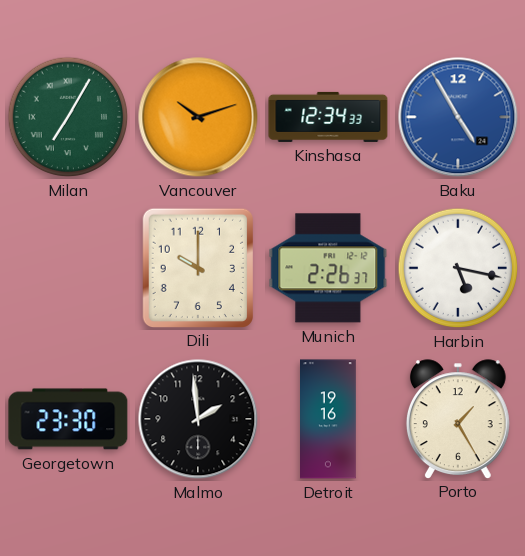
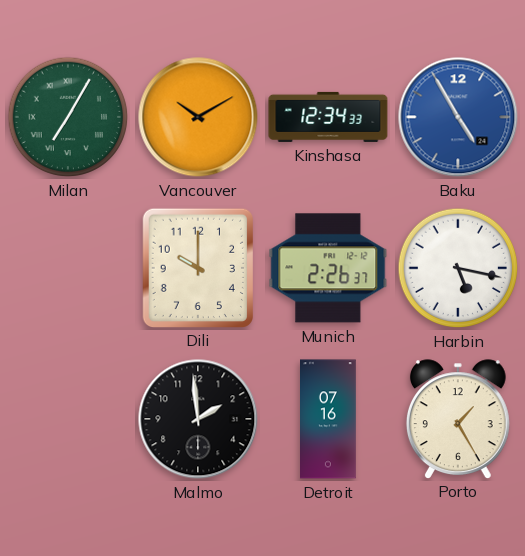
Vancouver: 10:12 -> 10:10 (198, 117)
Georgetown: 23:30 -> none (68, 419)
Detroit: 19:16 -> 07:16 (329, 419)
